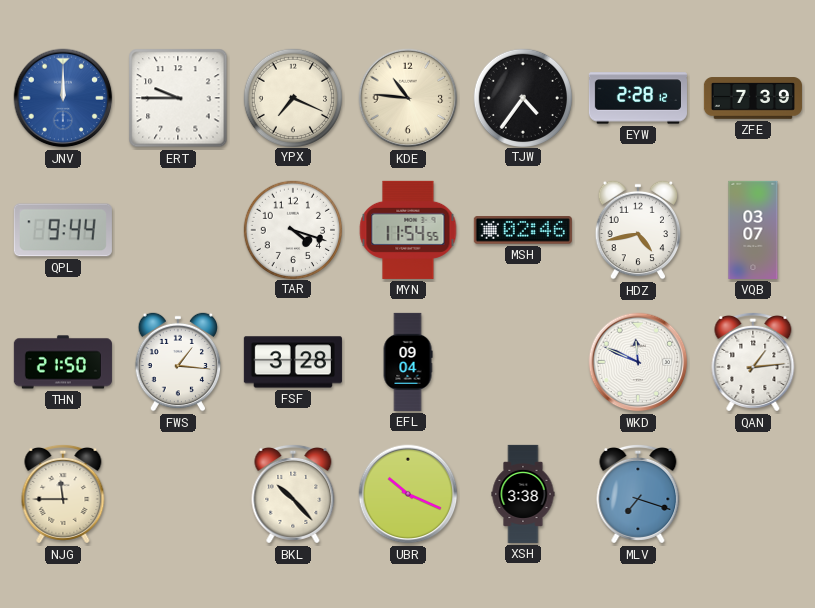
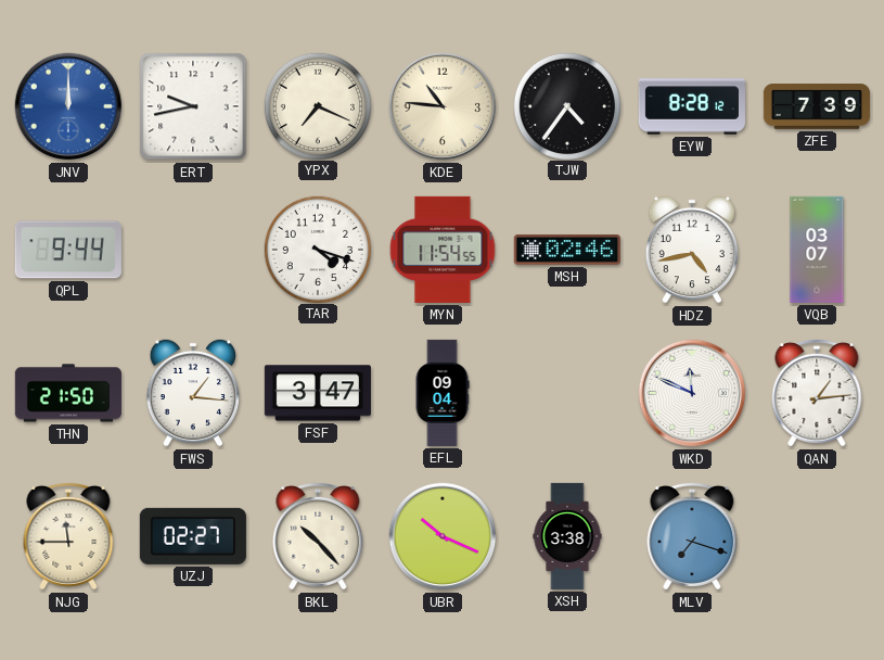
ERT: 9:45 -> 9:43 (193, 106)
EYW: 2:28 -> 8:28 (692, 106)
FSF: 3:28 -> 3:47 (318, 393)
UZJ: none -> 02:27 (193, 536)
